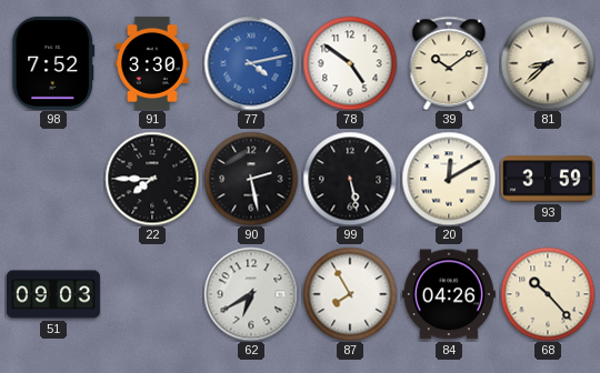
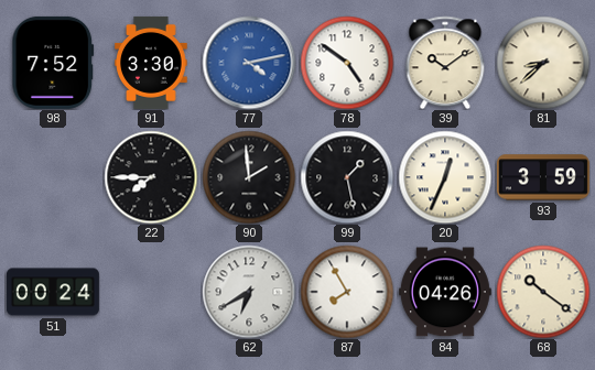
90: 2:28 -> 1:59 (249, 177)
99: 5:28 -> 1:28 (347, 177)
20: 12:10 -> 12:34 (445, 177)
51: 09:03 -> 00:24 (53, 292)
68: 10:23 -> 10:21 (543, 292)
